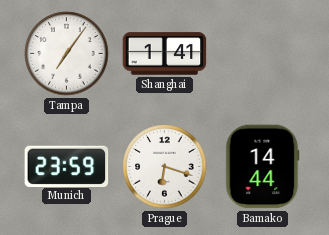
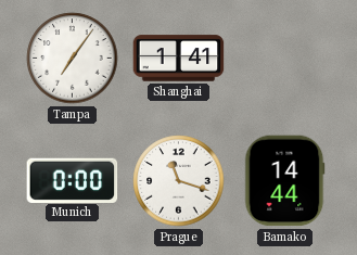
Munich: 23:59 -> 0:00 (73, 180)
Prague: 6:18 -> 11:18 (179, 181)
